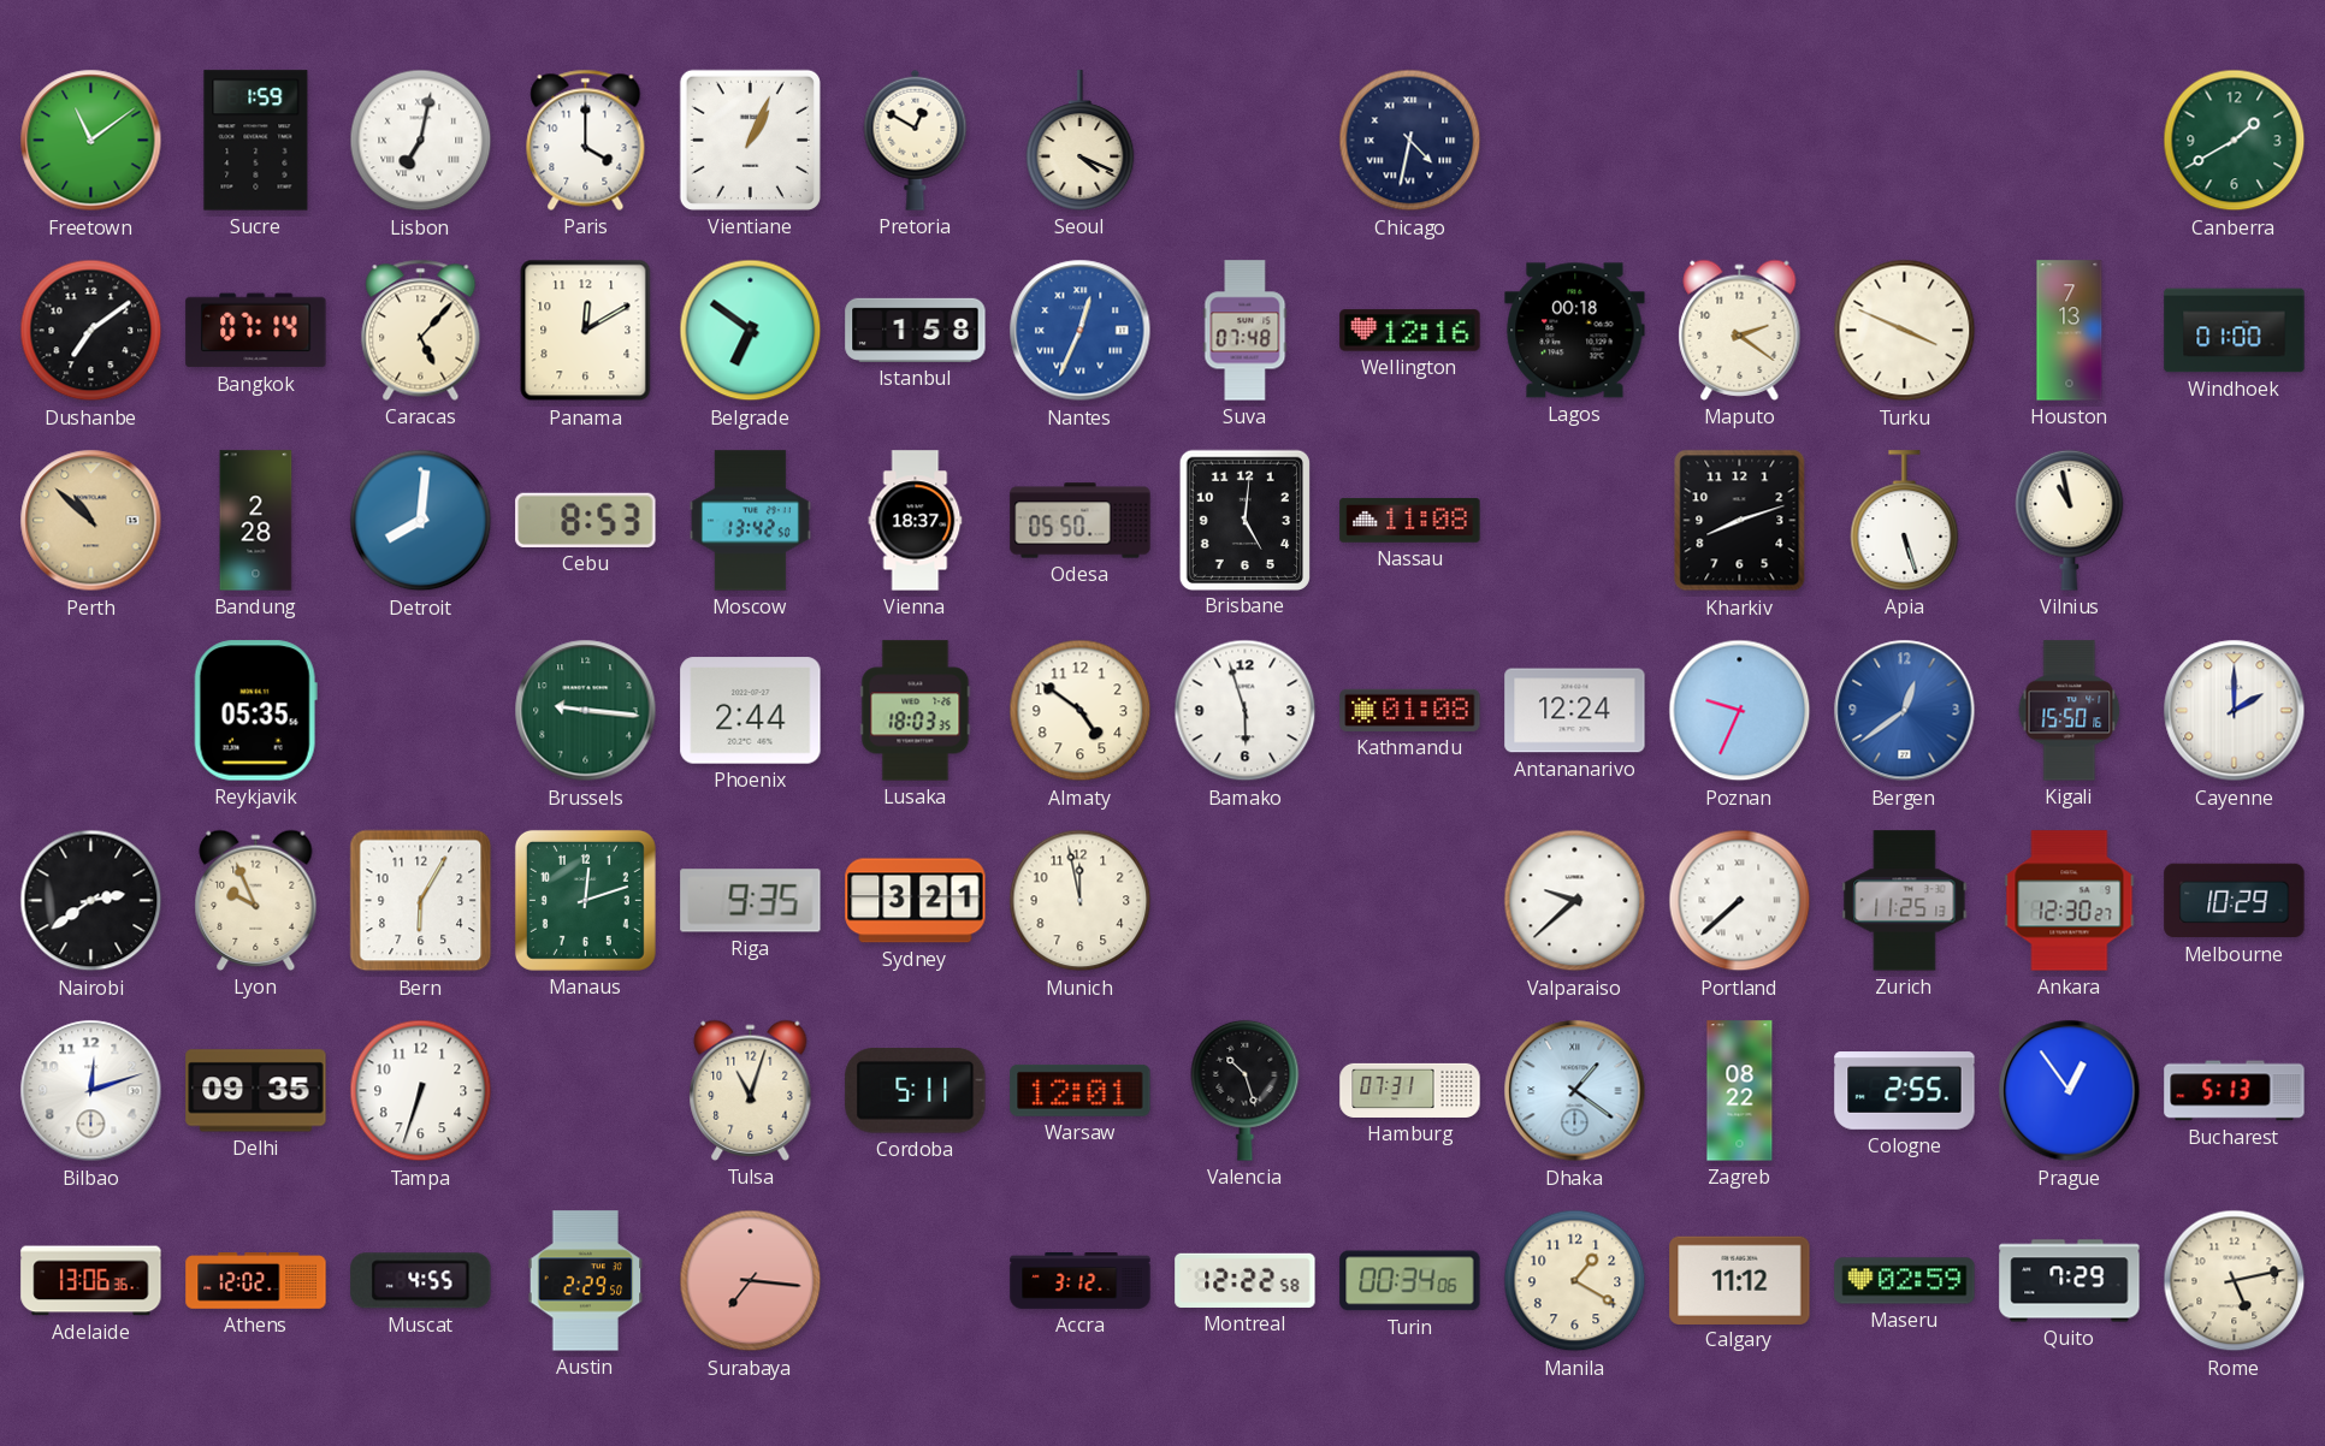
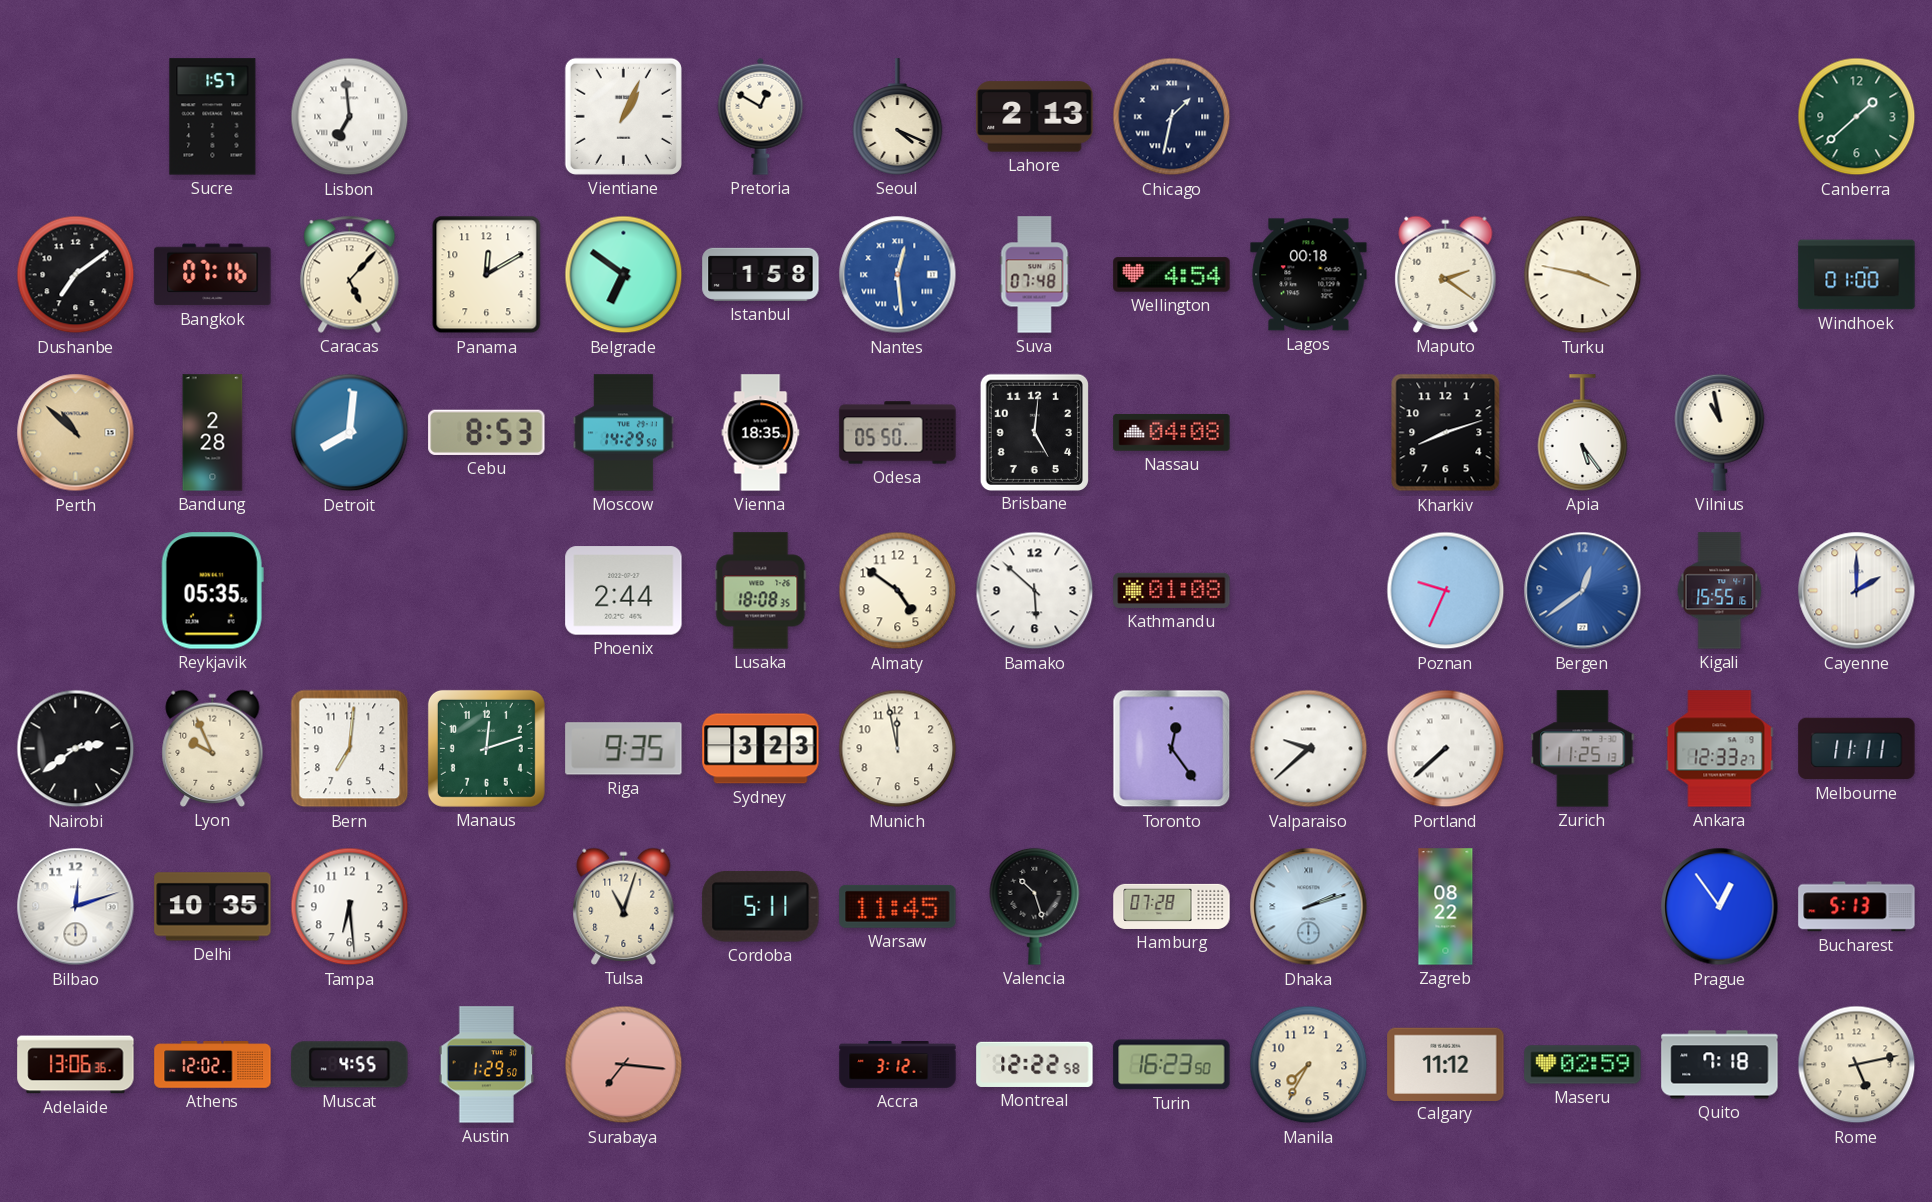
Freetown: 11:09 -> none (91, 141)
Sucre: 1:59 -> 1:57 (213, 117)
Lisbon: 7:02 -> 6:59 (350, 117)
Paris: 4:00 -> none (586, 140)
Lahore: none -> 2:13 (1035, 117)
Chicago: 4:32 -> 1:32 (1172, 117)
Canberra: 1:40 -> 1:38 (1857, 117)
Bangkok: 07:14 -> 07:16 (213, 275)
Nantes: 12:34 -> 12:29 (898, 275)
Wellington: 12:16 -> 4:54 (1172, 275)
Turku: 3:49 -> 3:47 (1583, 275)
Houston: 7:13 -> none (2070, 331)
Moscow: 13:42 -> 14:29 (623, 433)
Vienna: 18:37 -> 18:35 (761, 433)
Nassau: 11:08 -> 04:08 (1172, 432)
Apia: 5:27 -> 5:24 (1583, 433)
Brussels: 9:16 -> none (586, 711)
Lusaka: 18:03 -> 18:08 (761, 591)
Bamako: 5:57 -> 5:52 (1035, 591)
Antananarivo: 12:24 -> none (1575, 711)
Kigali: 15:50 -> 15:55 (1720, 591)
Bern: 6:05 -> 7:01 (350, 749)
Sydney: 3:21 -> 3:23 (761, 749)
Toronto: none -> 12:24 (1172, 749)
Ankara: 12:30 -> 12:33 (1720, 749)
Melbourne: 10:29 -> 11:11 (1857, 749)
Delhi: 09:35 -> 10:35 (213, 907)
Tampa: 6:33 -> 6:29 (350, 907)
Warsaw: 12:01 -> 11:45 (898, 906)
Hamburg: 07:31 -> 07:28 (1172, 906)
Dhaka: 1:21 -> 2:12 (1309, 907)
Cologne: 2:55 -> none (1905, 1091)
Austin: 2:29 -> 1:29 (487, 1065)
Turin: 00:34 -> 16:23 (1172, 1065)
Manila: 1:20 -> 7:35 (1309, 1065)
Quito: 7:29 -> 7:18 (1720, 1065)
